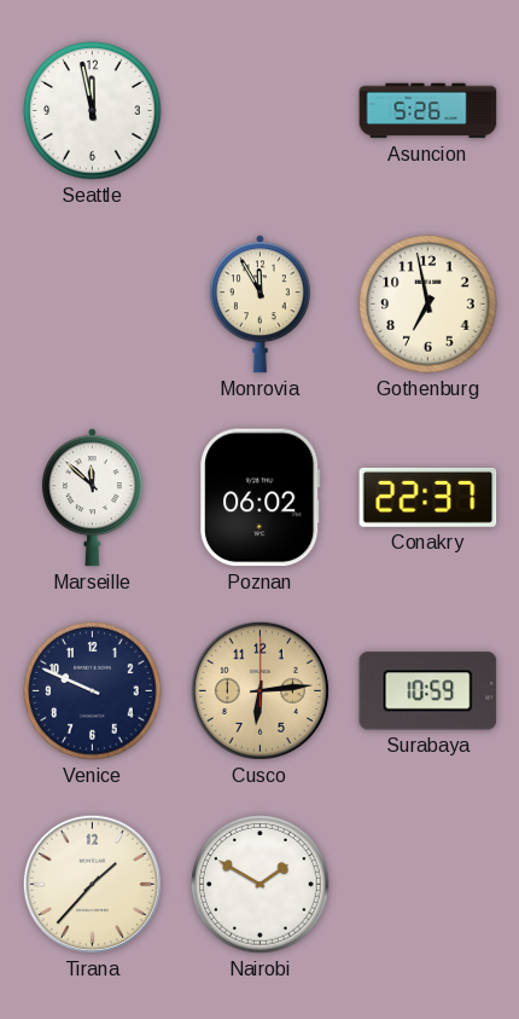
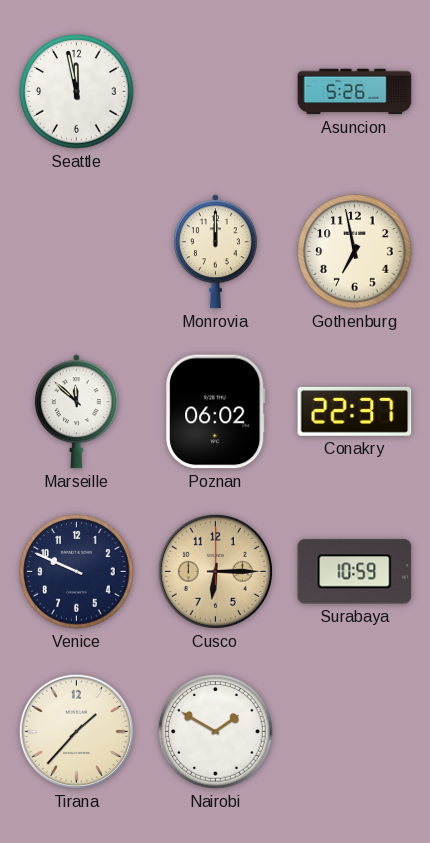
Monrovia: 11:55 -> 12:00 (215, 252)
Cusco: 6:14 -> 6:15 (215, 571)
